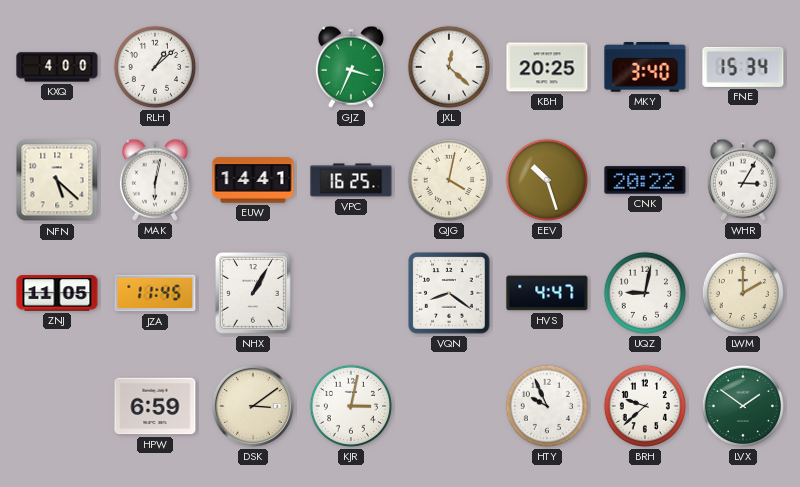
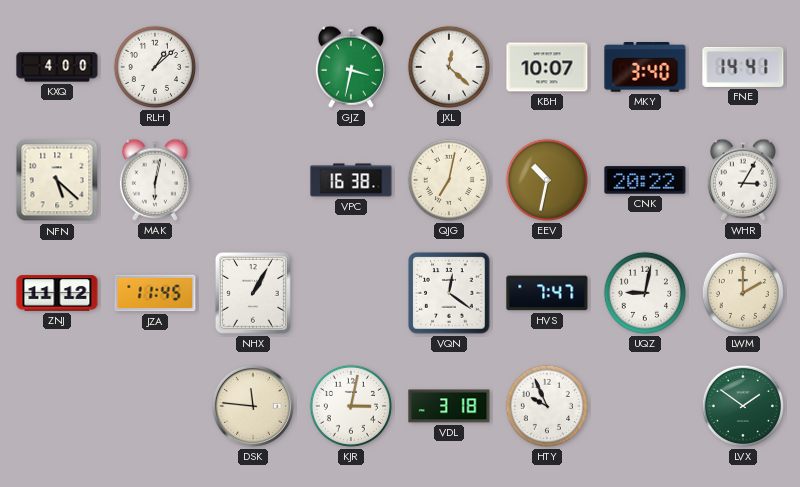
GJZ: 3:34 -> 3:32 (351, 67)
KBH: 20:25 -> 10:07 (547, 67)
FNE: 15:34 -> 14:41 (743, 67)
EUW: 14:41 -> none (253, 180)
VPC: 16:25 -> 16:38 (351, 180)
QJG: 4:02 -> 7:02 (449, 180)
EEV: 10:27 -> 10:32 (547, 180)
ZNJ: 11:05 -> 11:12 (57, 293)
VQN: 8:21 -> 12:21 (449, 293)
HVS: 4:47 -> 7:47 (547, 293)
HPW: 6:59 -> none (155, 406)
DSK: 3:09 -> 11:46 (253, 406)
VDL: none -> 3:18 (449, 406)
BRH: 9:38 -> none (645, 406)
